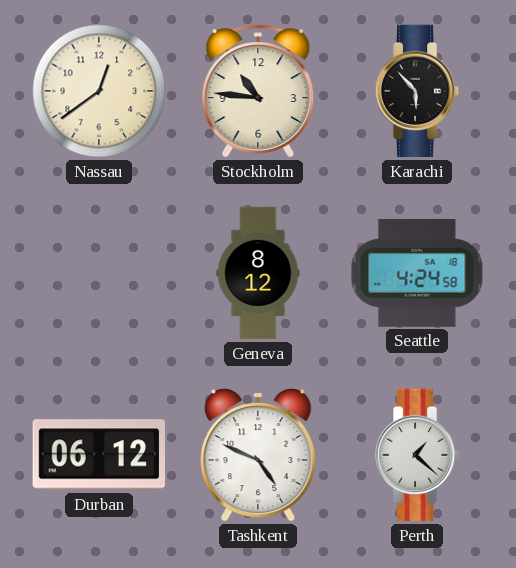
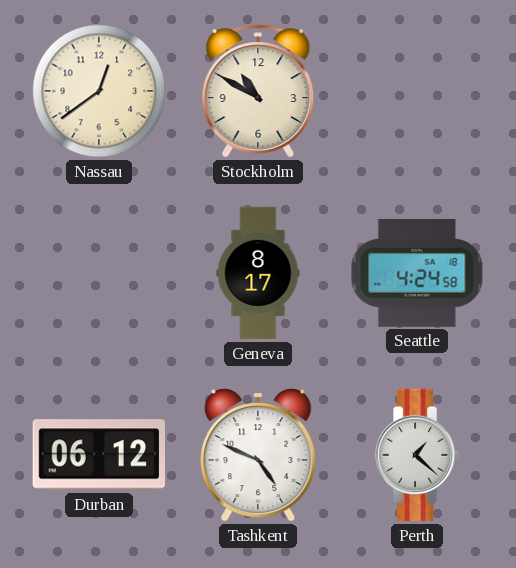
Stockholm: 10:46 -> 10:50 (258, 91)
Karachi: 5:53 -> none (417, 91)
Geneva: 8:12 -> 8:17 (258, 273)
